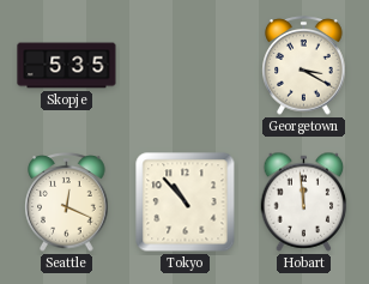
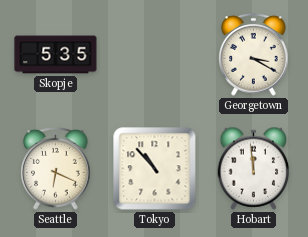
Seattle: 12:19 -> 6:19 (56, 169)
